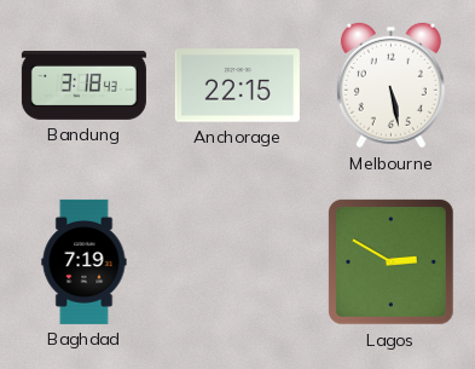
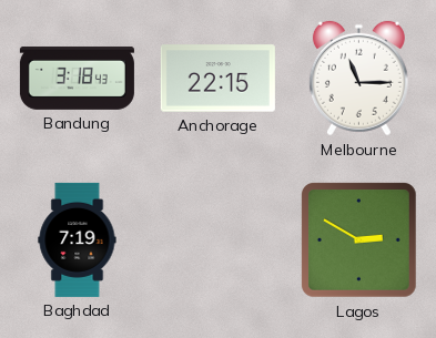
Melbourne: 5:28 -> 11:15 (358, 79)
